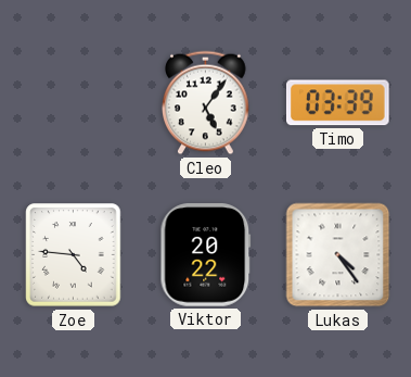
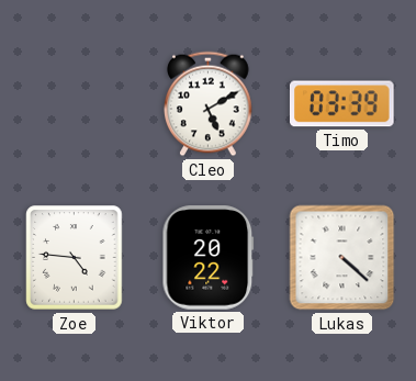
Cleo: 5:06 -> 5:10 (209, 104)
Lukas: 4:24 -> 4:22 (342, 258)
